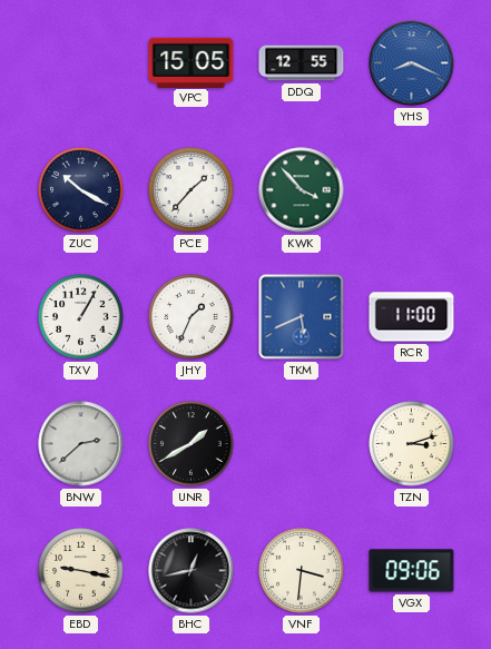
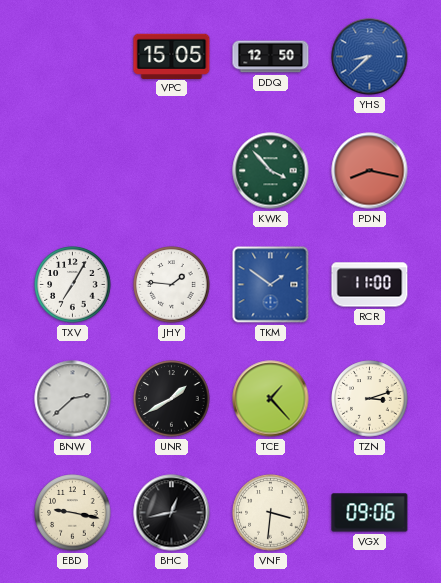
DDQ: 12:55 -> 12:50 (271, 57)
YHS: 8:19 -> 8:38 (370, 57)
ZUC: 10:20 -> none (81, 190)
PCE: 1:37 -> none (192, 190)
PDN: none -> 8:17 (370, 171)
TXV: 1:05 -> 7:05 (73, 285)
JHY: 1:34 -> 1:46 (172, 285)
TKM: 5:41 -> 1:51 (271, 285)
TCE: none -> 1:23 (271, 399)
